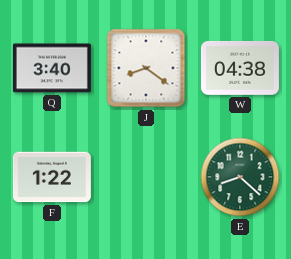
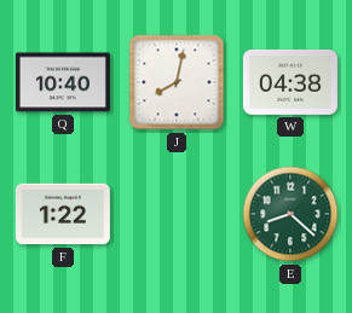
Q: 3:40 -> 10:40 (63, 82)
J: 8:21 -> 8:02 (177, 82)
